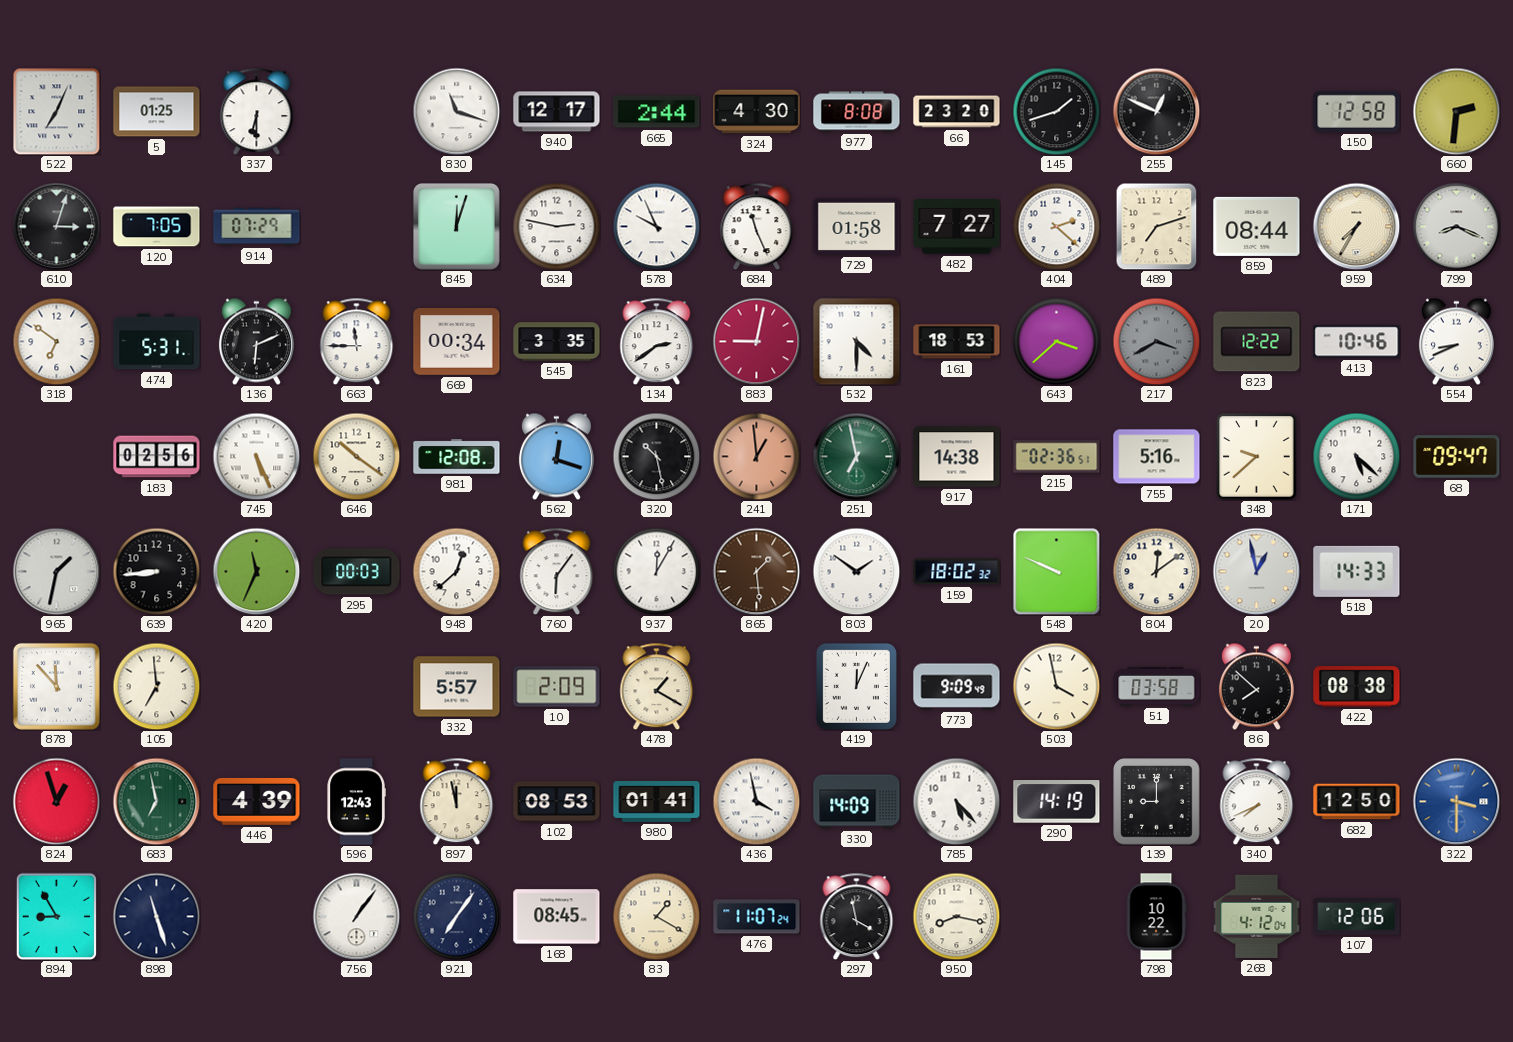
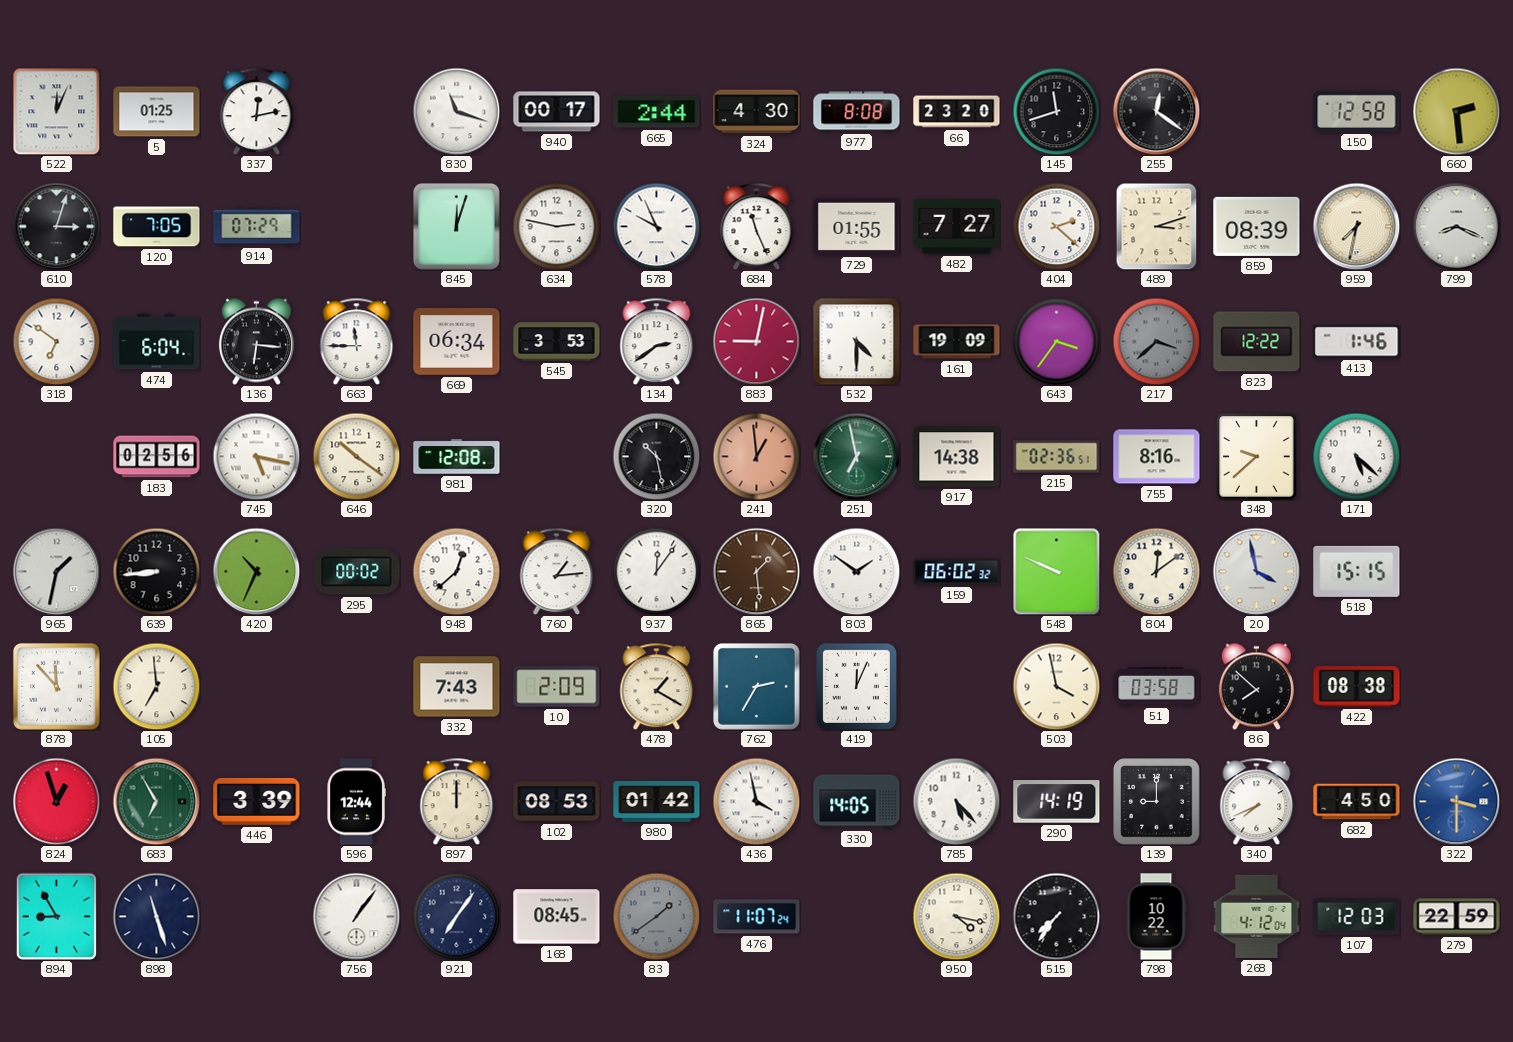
522: 7:04 -> 12:04 (56, 111)
337: 6:30 -> 12:13 (257, 111)
940: 12:17 -> 00:17 (557, 112)
145: 1:42 -> 11:42 (1056, 111)
255: 12:49 -> 12:21 (1156, 111)
660: 2:31 -> 2:29 (1456, 111)
729: 01:58 -> 01:55 (857, 226)
489: 7:12 -> 3:12 (1157, 226)
859: 08:44 -> 08:39 (1257, 226)
959: 7:35 -> 7:32 (1356, 226)
474: 5:31 -> 6:04 (157, 342)
136: 6:11 -> 6:16 (256, 341)
669: 00:34 -> 06:34 (457, 342)
545: 3:35 -> 3:53 (557, 342)
161: 18:53 -> 19:09 (957, 342)
643: 3:38 -> 3:36 (1056, 341)
217: 3:40 -> 3:38 (1156, 341)
413: 10:46 -> 1:46 (1357, 342)
554: 8:41 -> none (1456, 341)
745: 5:26 -> 5:17 (256, 456)
562: 12:18 -> none (556, 456)
755: 5:16 -> 8:16 (1157, 457)
68: 09:47 -> none (1457, 457)
420: 11:34 -> 10:34 (256, 571)
295: 00:03 -> 00:02 (357, 572)
760: 6:06 -> 1:14 (557, 571)
937: 12:05 -> 12:06 (656, 571)
159: 18:02 -> 06:02 (957, 572)
20: 12:58 -> 3:58 (1256, 571)
518: 14:33 -> 15:15 (1357, 571)
332: 5:57 -> 7:43 (457, 687)
762: none -> 2:35 (756, 686)
773: 9:09 -> none (957, 687)
683: 6:58 -> 6:55 (156, 801)
446: 4:39 -> 3:39 (257, 801)
596: 12:43 -> 12:44 (356, 802)
897: 11:58 -> 12:00 (457, 801)
980: 01:41 -> 01:42 (657, 802)
330: 14:09 -> 14:05 (857, 802)
682: 12:50 -> 4:50 (1357, 802)
83: 1:20 -> 1:39 (656, 916)
83 dial: cream -> grey (656, 916)
297: 3:58 -> none (857, 916)
950: 8:17 -> 4:17 (956, 916)
515: none -> 7:36 (1056, 916)
107: 12:06 -> 12:03 (1357, 917)
279: none -> 22:59 (1457, 917)
